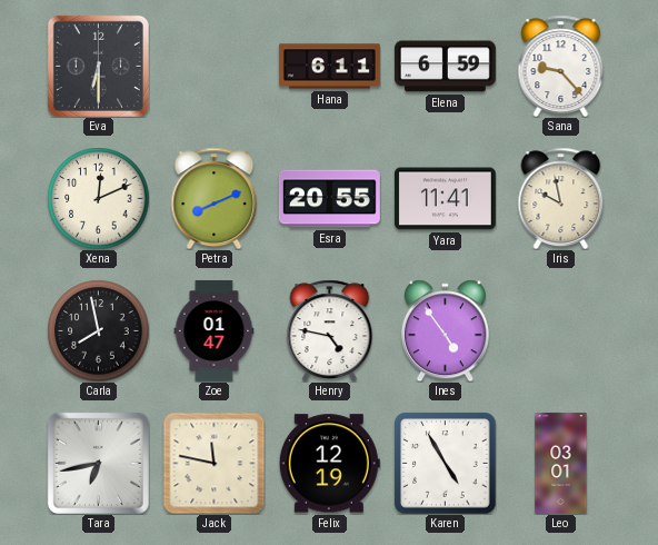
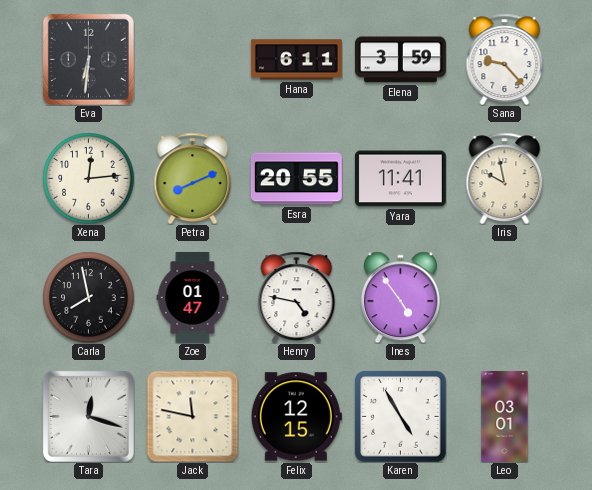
Eva: 6:30 -> 6:31 (88, 59)
Elena: 6:59 -> 3:59 (400, 60)
Xena: 12:11 -> 12:14 (88, 178)
Tara: 6:43 -> 12:18 (88, 416)
Felix: 12:19 -> 12:15 (296, 417)
